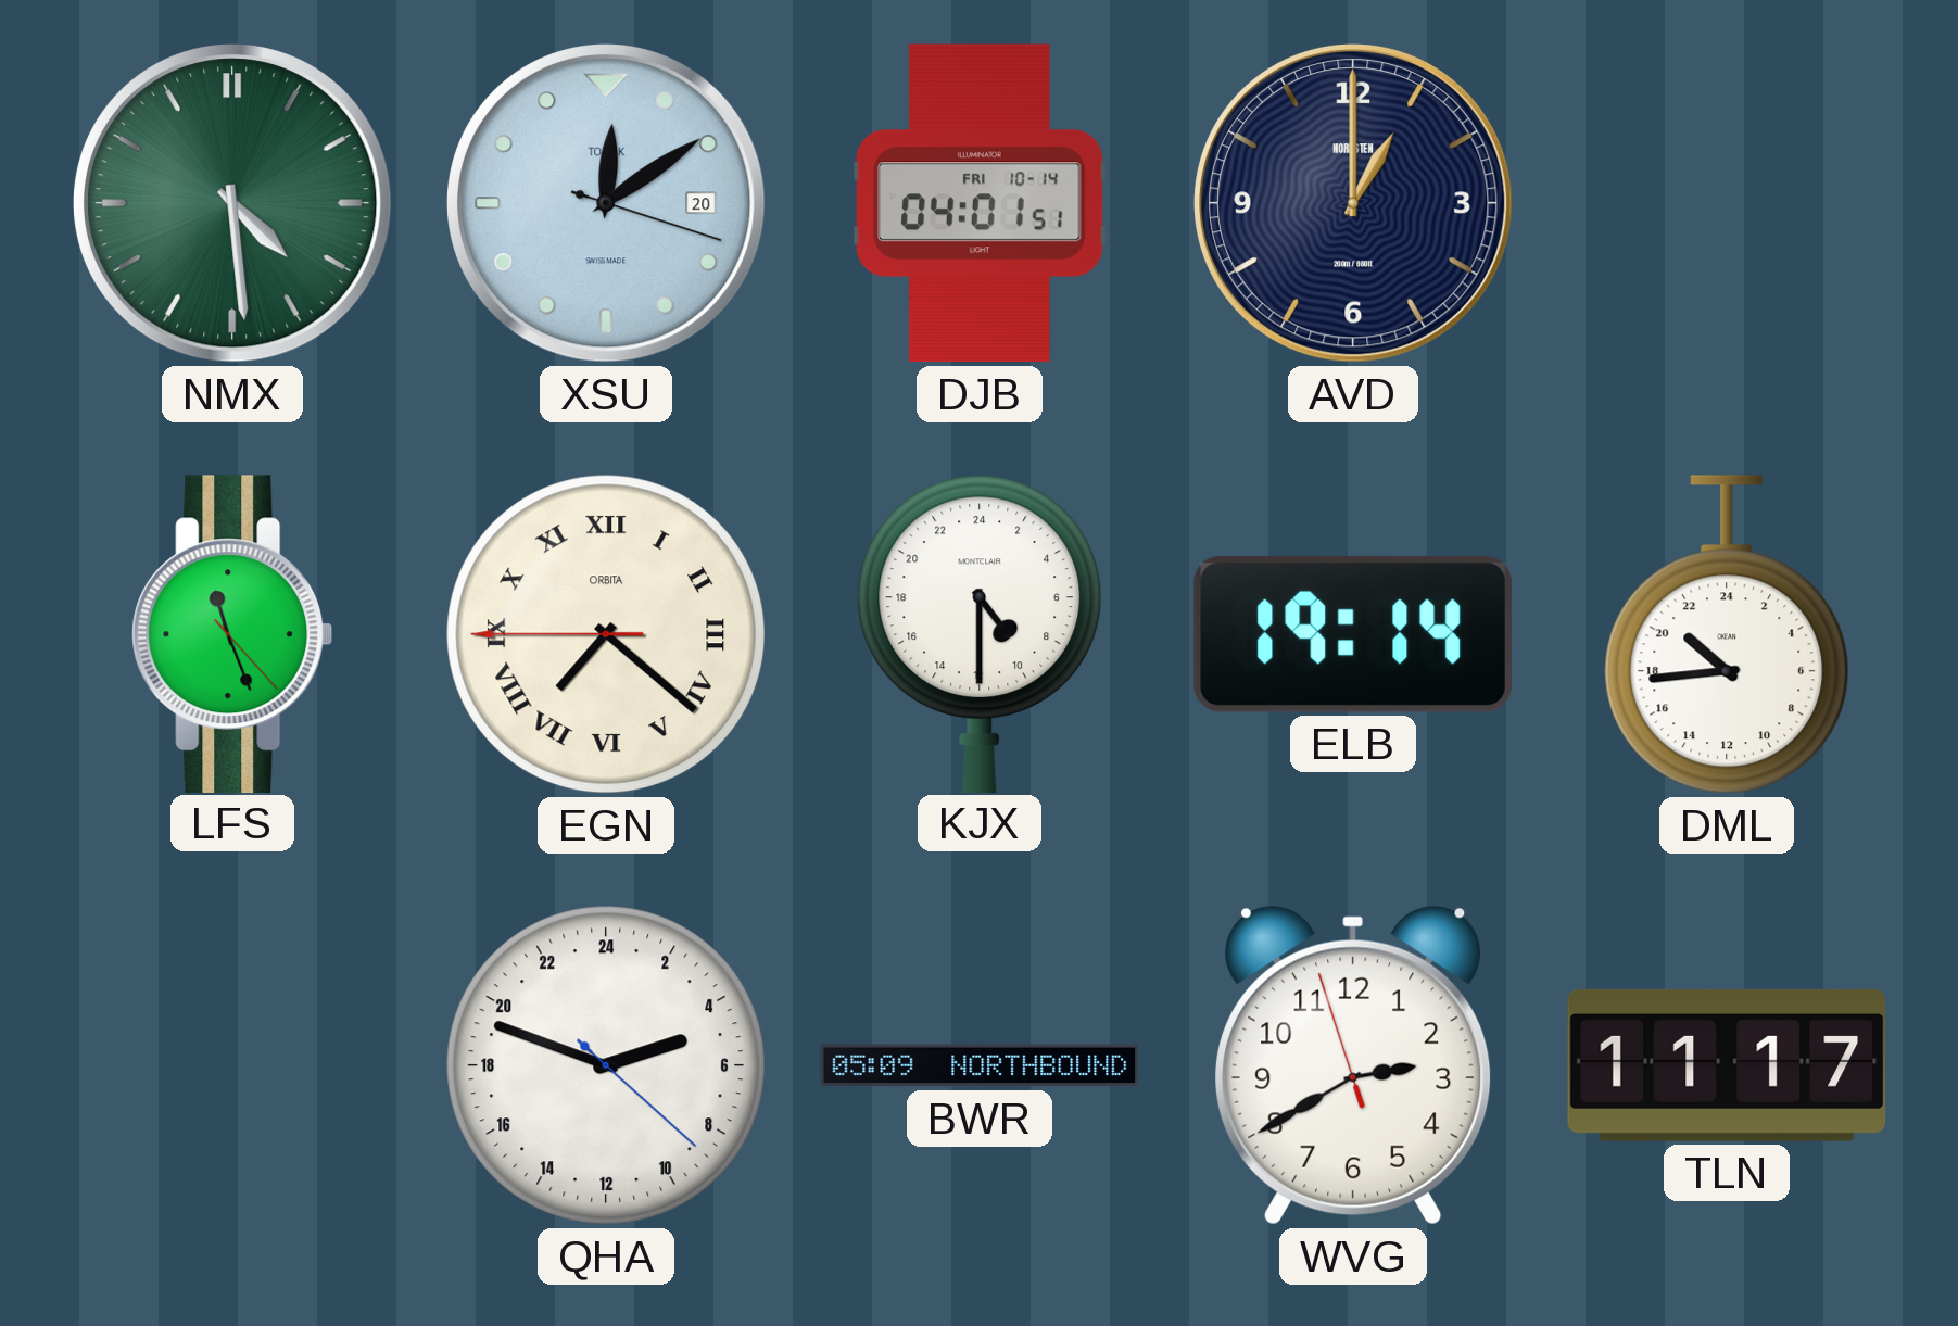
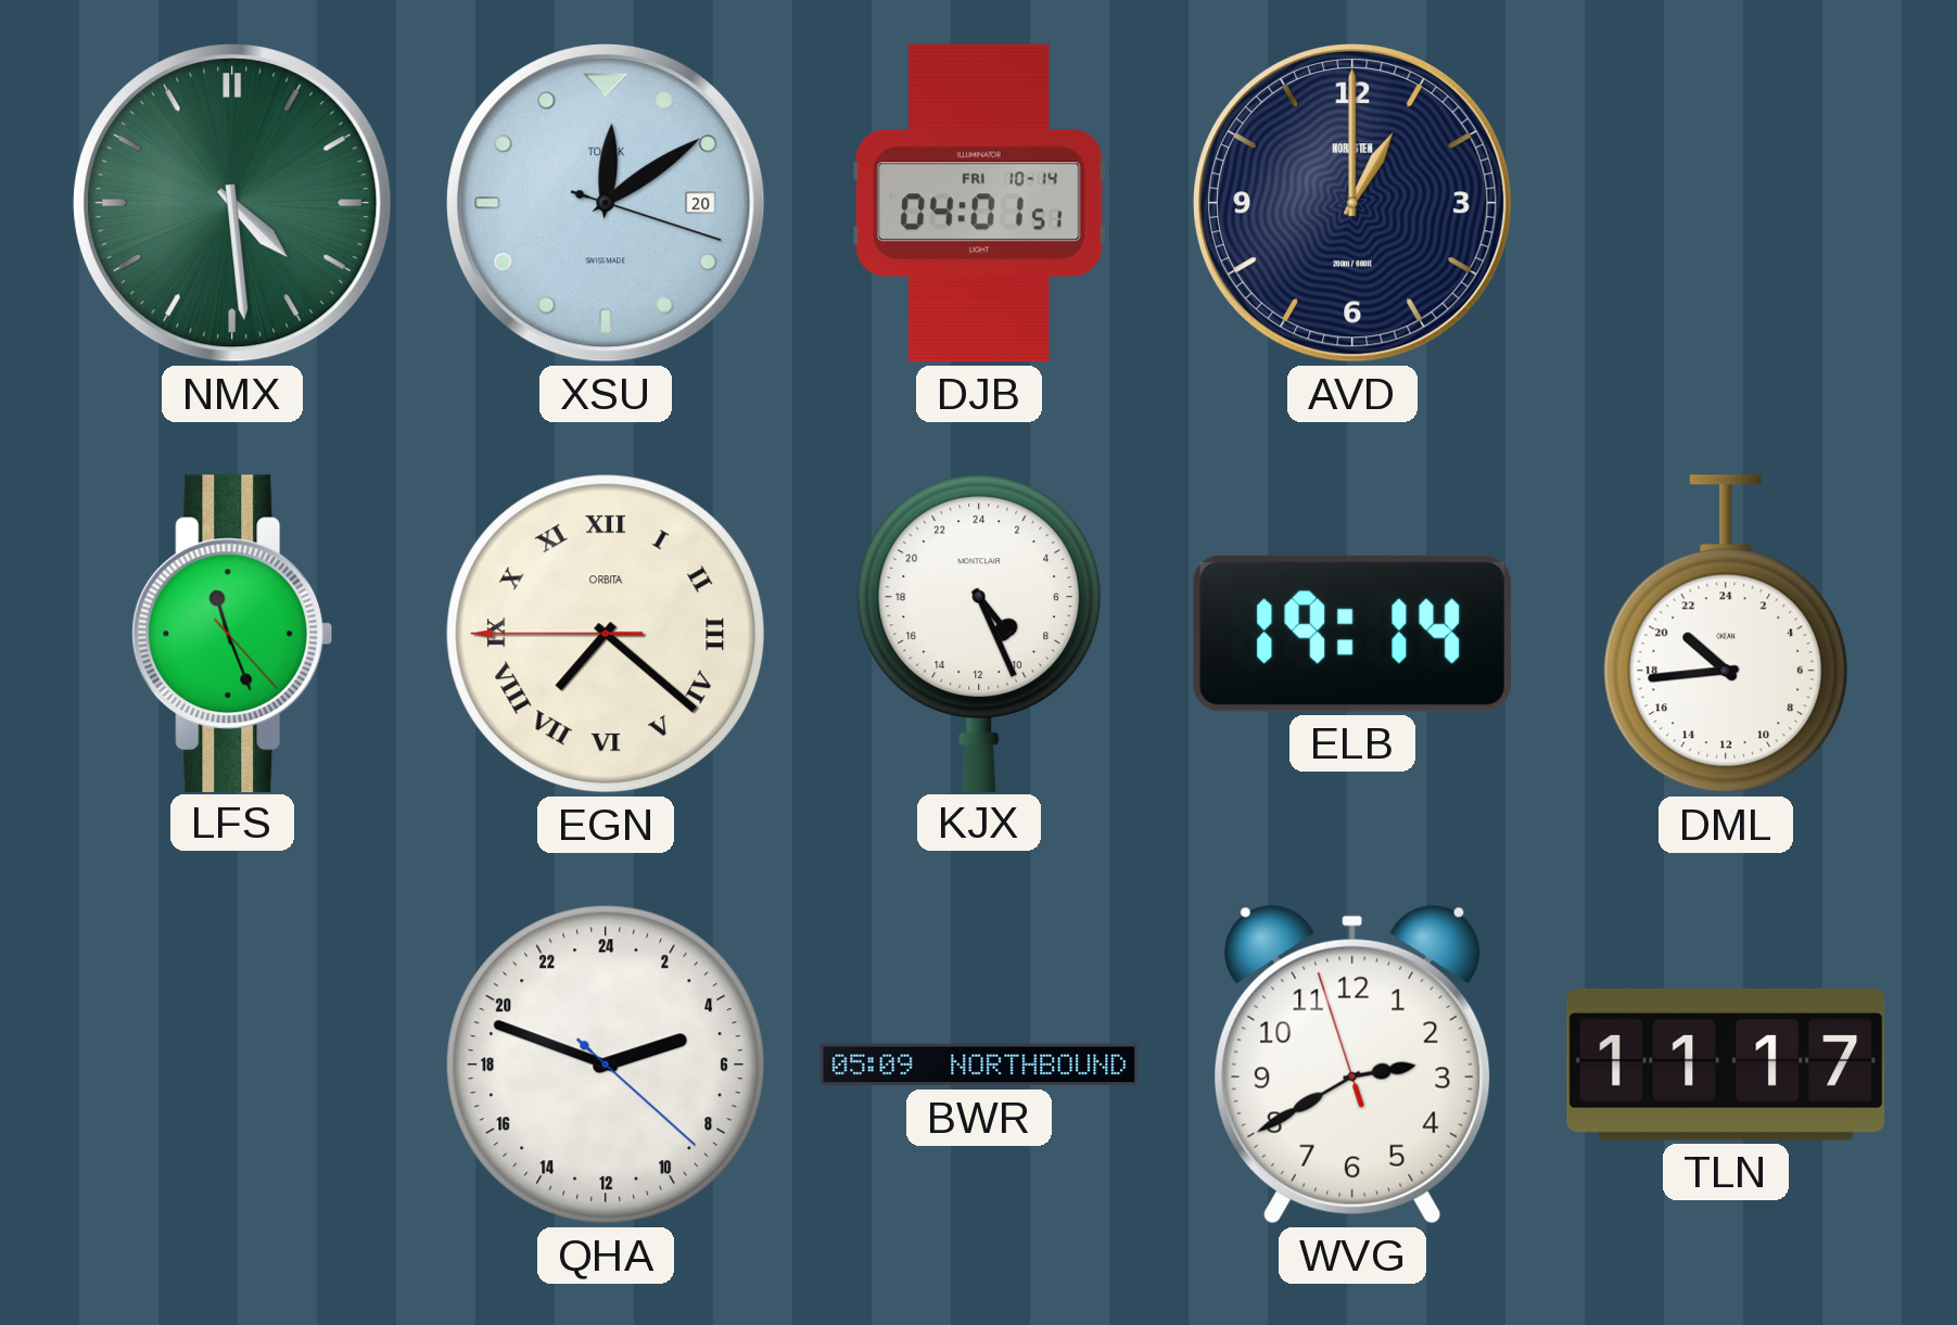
KJX: 9:30 -> 9:26 (979, 633)
